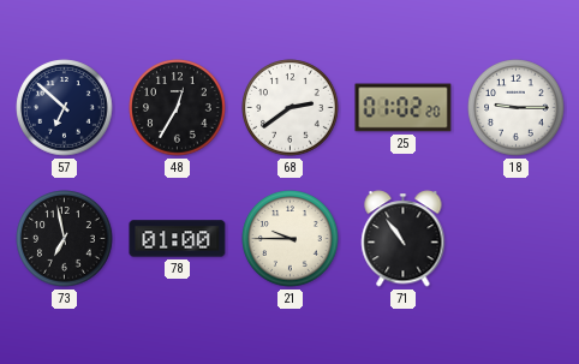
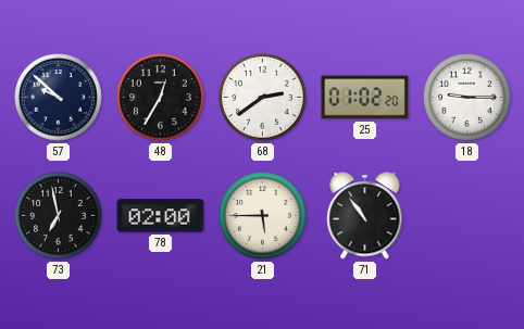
57: 6:52 -> 9:52 (59, 98)
78: 01:00 -> 02:00 (161, 216)
21: 9:45 -> 5:45 (263, 216)
